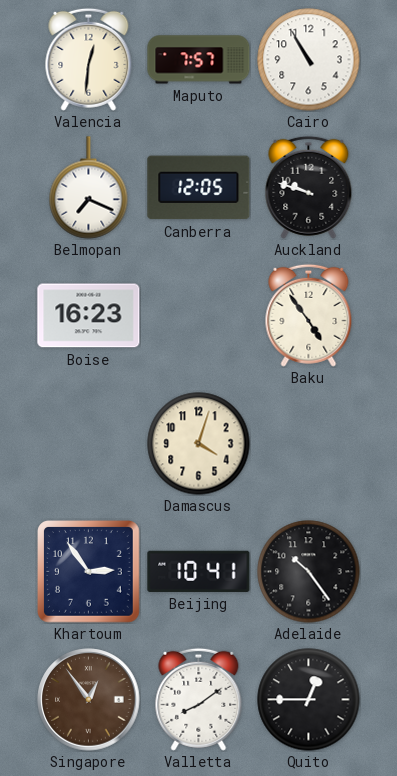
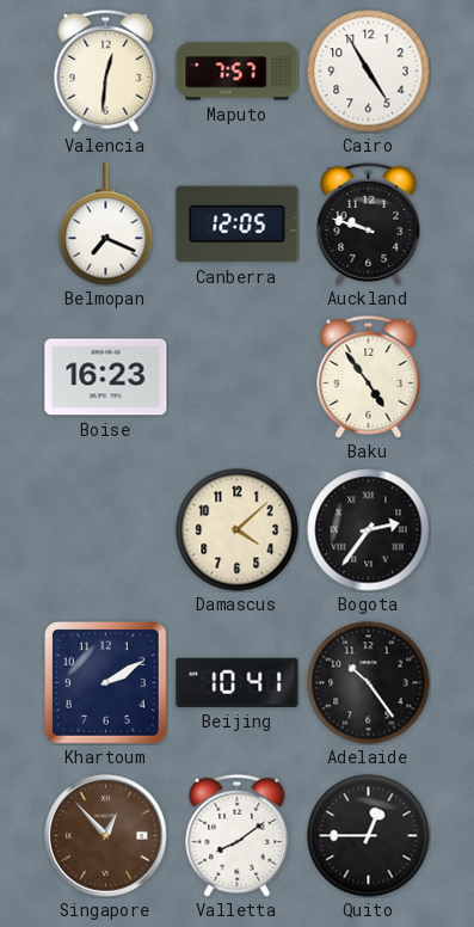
Cairo: 10:55 -> 4:55 (369, 72)
Damascus: 4:03 -> 4:08 (238, 530)
Bogota: none -> 2:36 (369, 530)
Khartoum: 2:54 -> 2:10 (106, 683)
Singapore: 12:54 -> 12:53 (106, 836)
